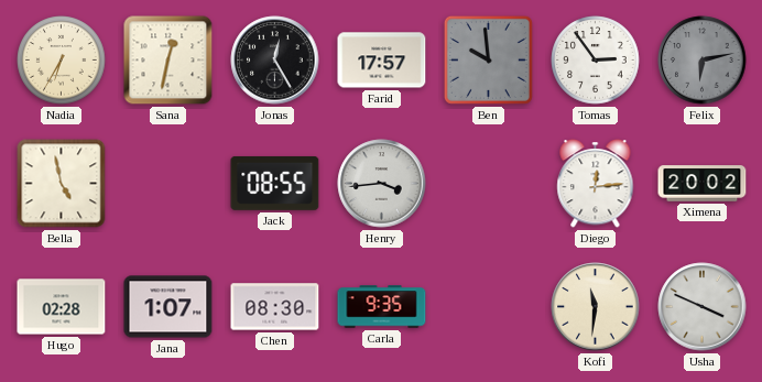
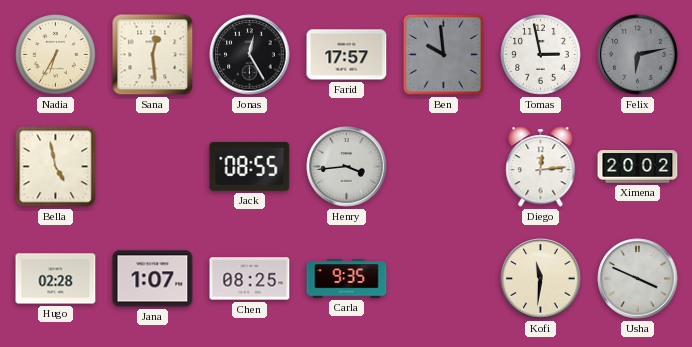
Sana: 12:32 -> 12:29 (153, 55)
Tomas: 2:54 -> 2:58 (541, 55)
Chen: 08:30 -> 08:25 (250, 279)
